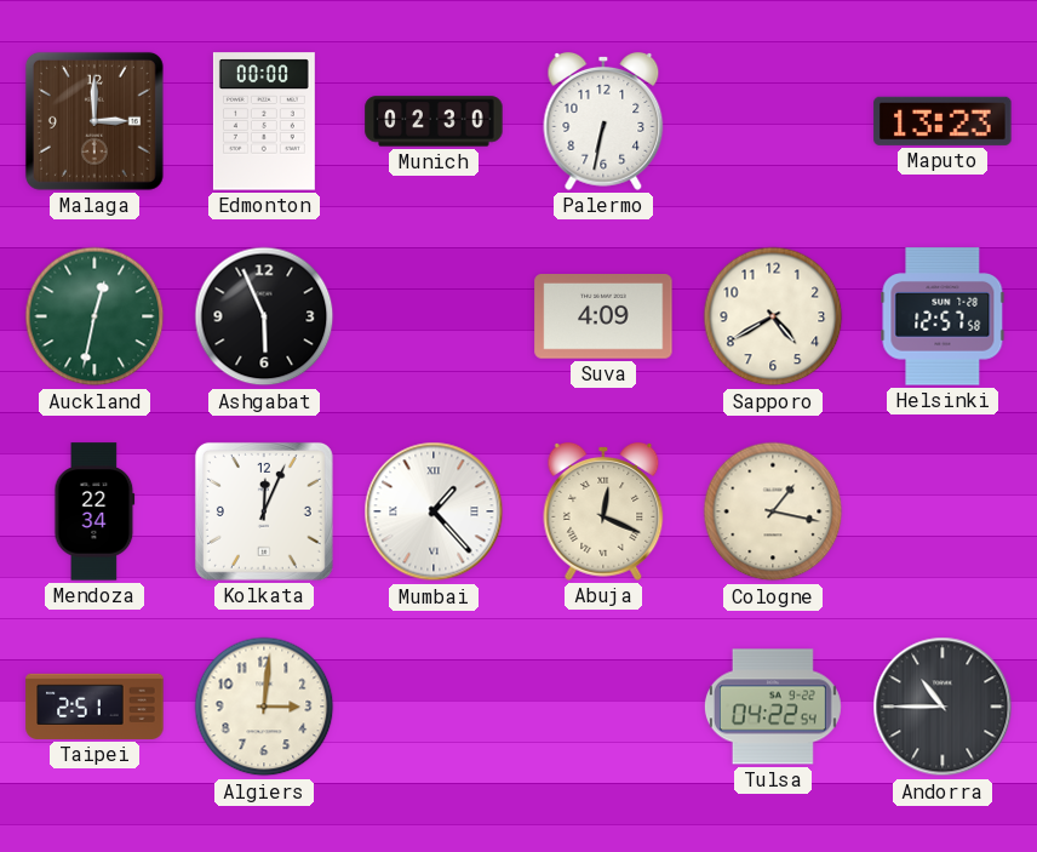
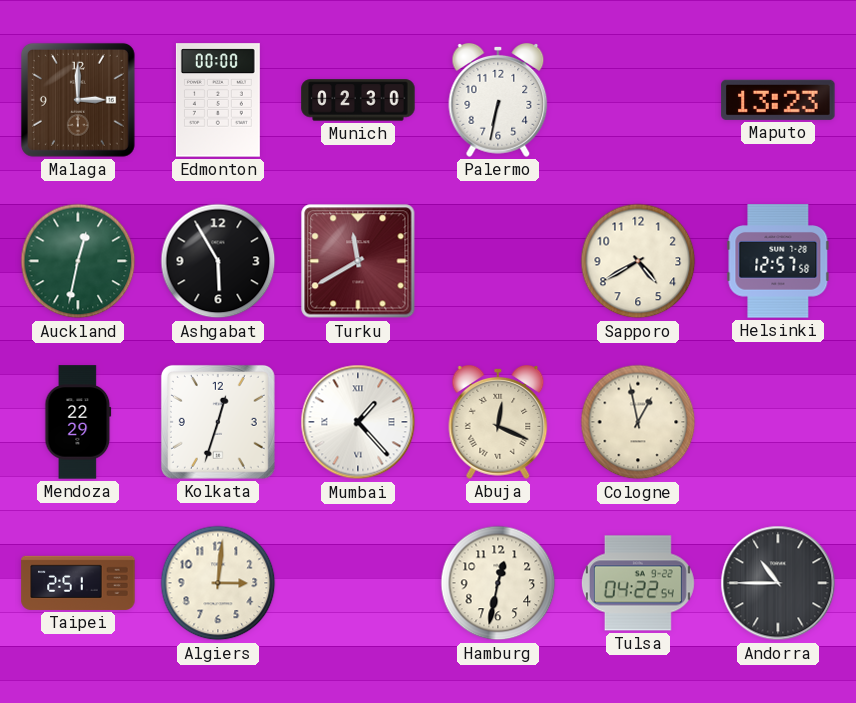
Ashgabat: 5:56 -> 5:55 (218, 261)
Turku: none -> 11:40 (358, 261)
Suva: 4:09 -> none (603, 318)
Mendoza: 22:34 -> 22:29 (78, 422)
Kolkata: 12:04 -> 12:33 (218, 422)
Cologne: 1:17 -> 12:58 (638, 422)
Hamburg: none -> 12:32 (498, 583)
